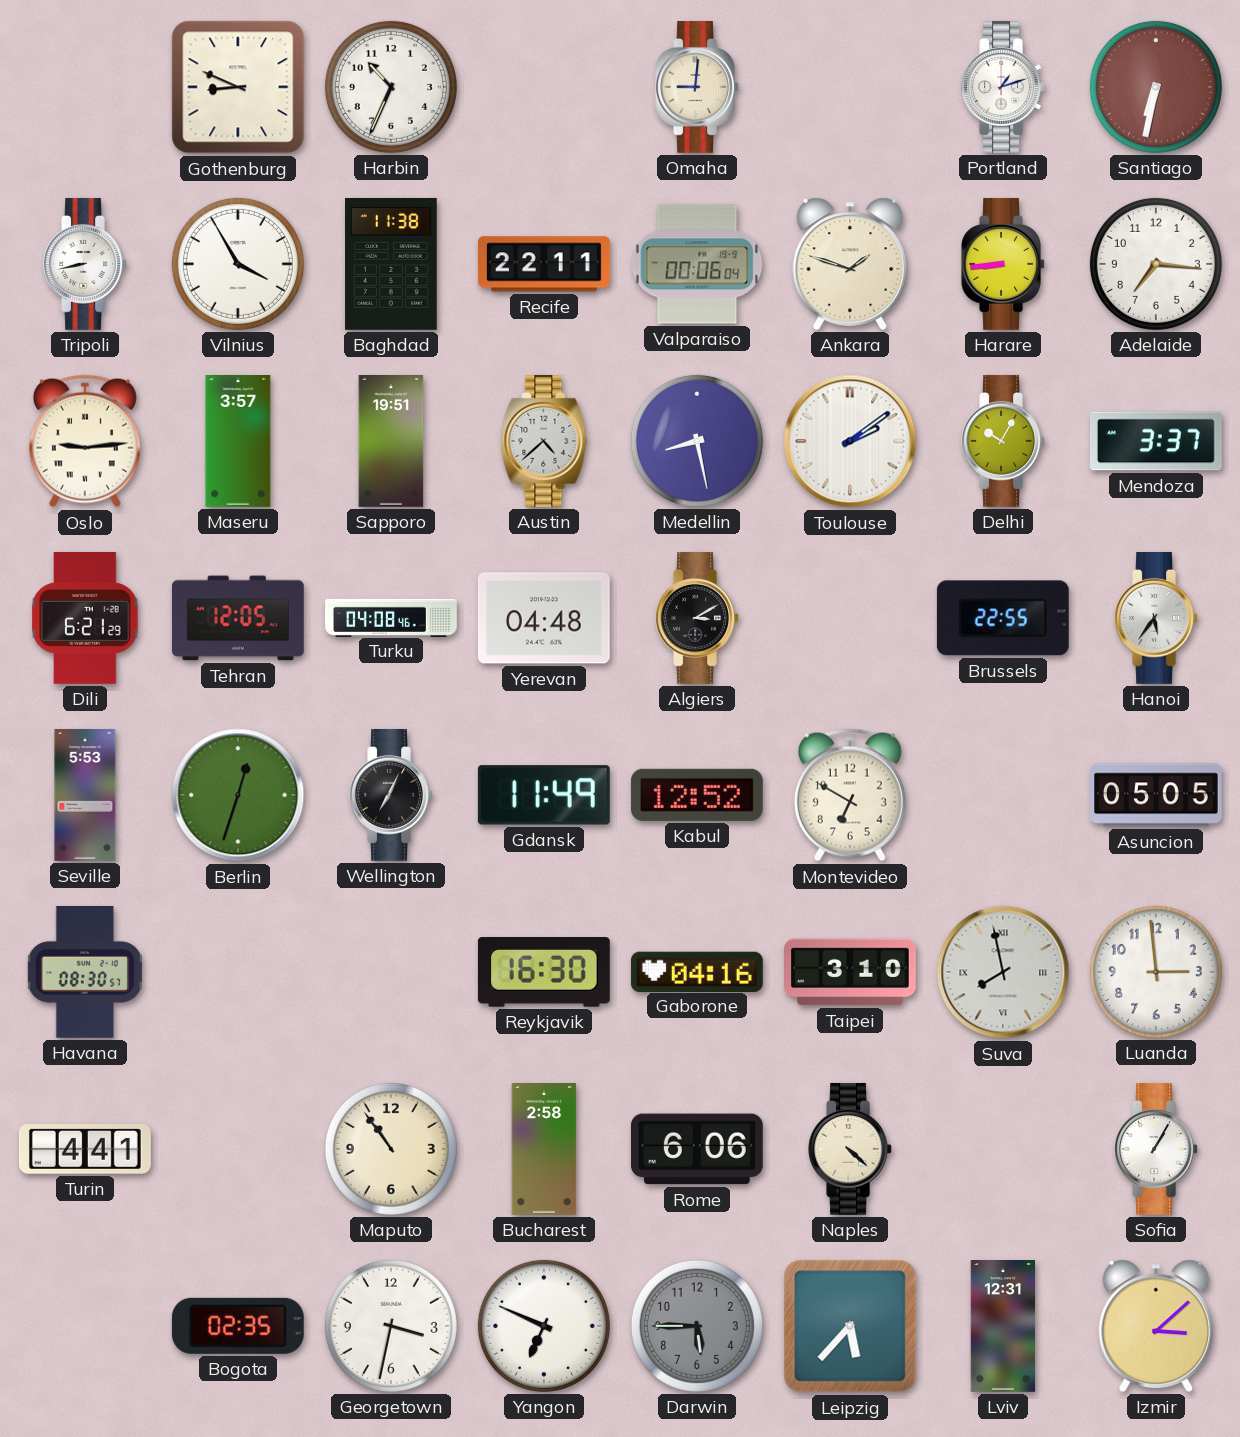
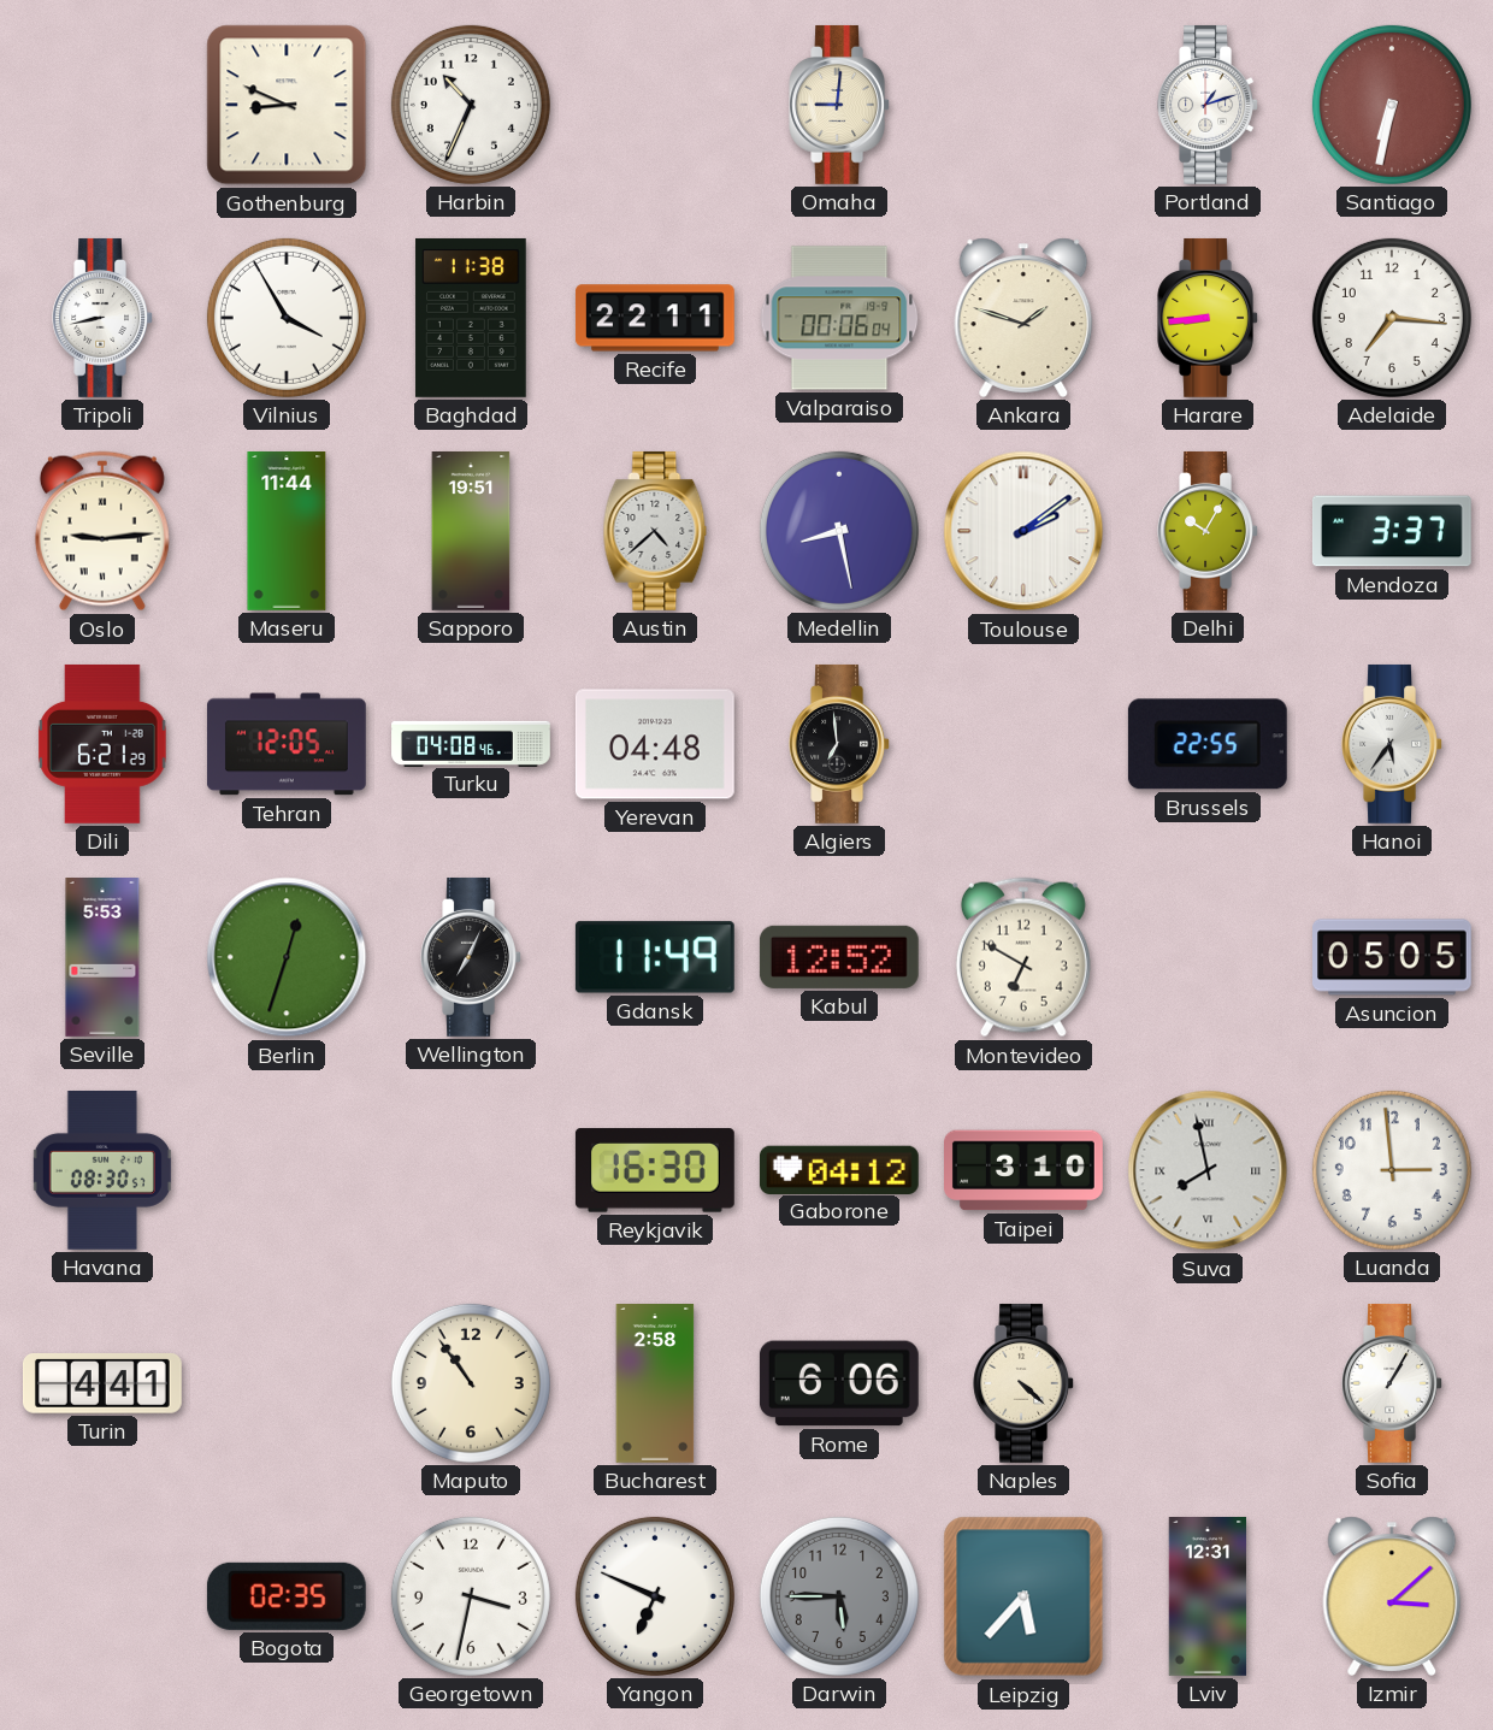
Maseru: 3:57 -> 11:44 (287, 532)
Algiers: 3:10 -> 6:59 (839, 744)
Gaborone: 04:16 -> 04:12 (839, 1169)
